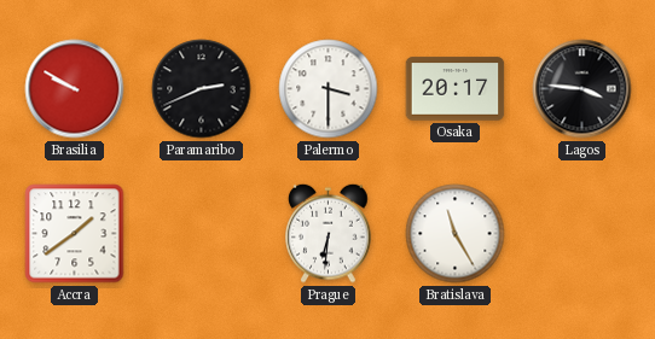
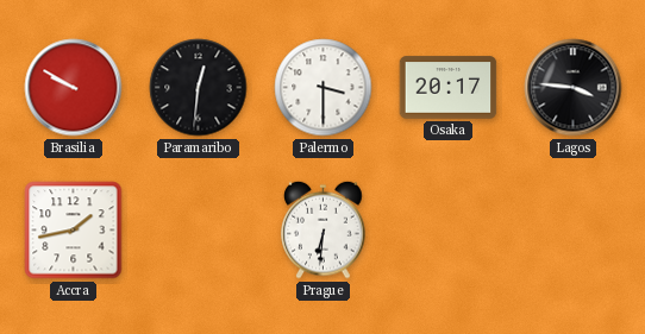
Paramaribo: 2:41 -> 12:31 (199, 88)
Accra: 1:39 -> 1:43 (74, 231)
Bratislava: 11:25 -> none (456, 234)
